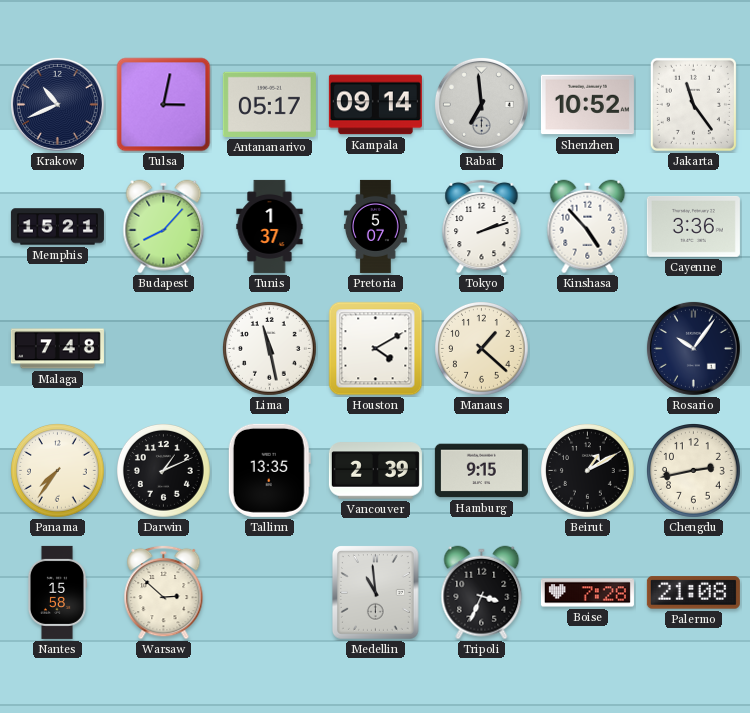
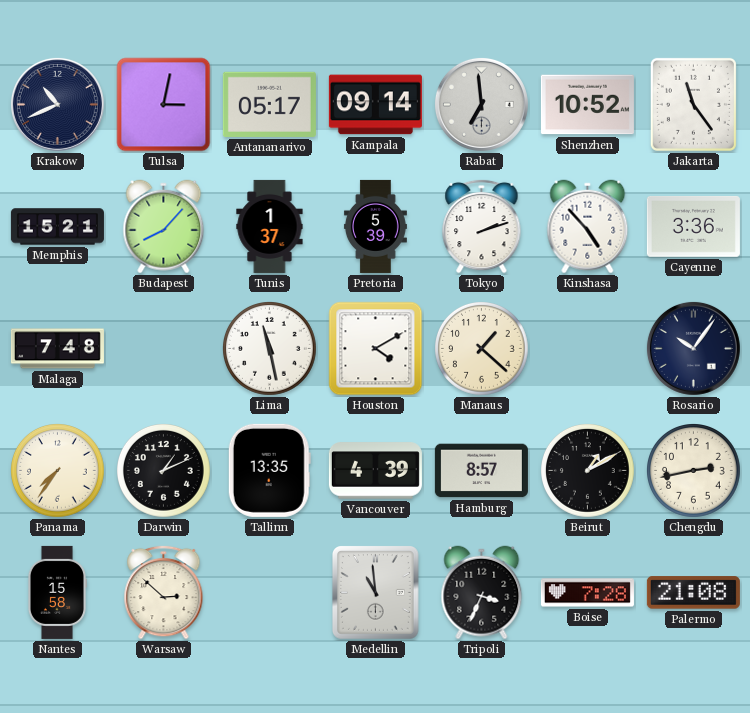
Pretoria: 5:07 -> 5:39 (375, 226)
Vancouver: 2:39 -> 4:39 (375, 471)
Hamburg: 9:15 -> 8:57 (481, 471)
